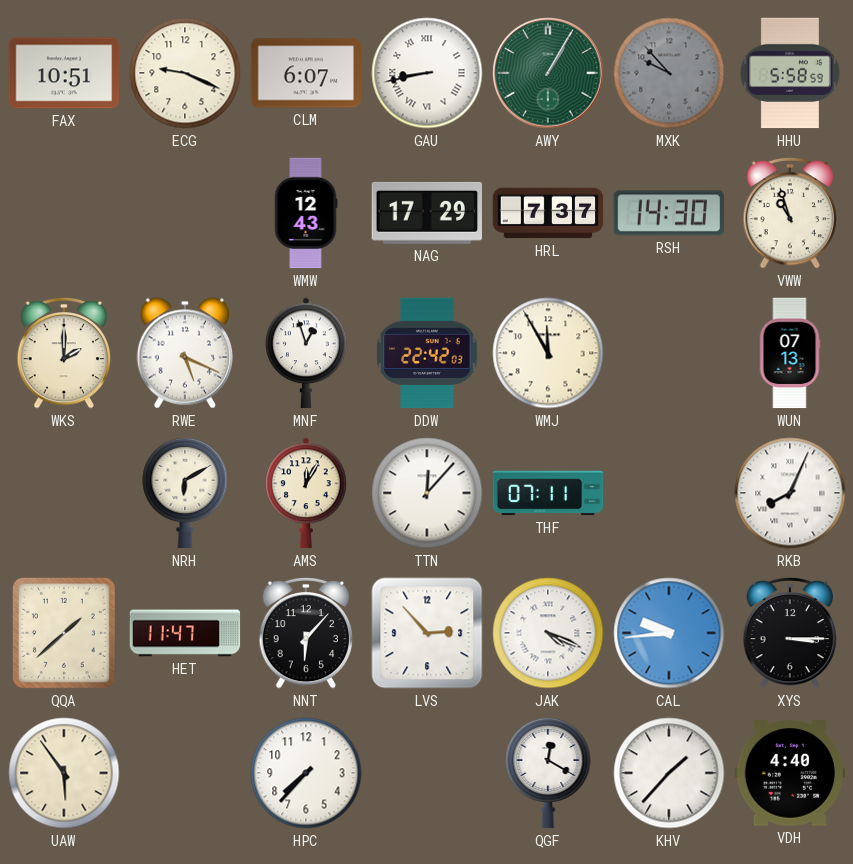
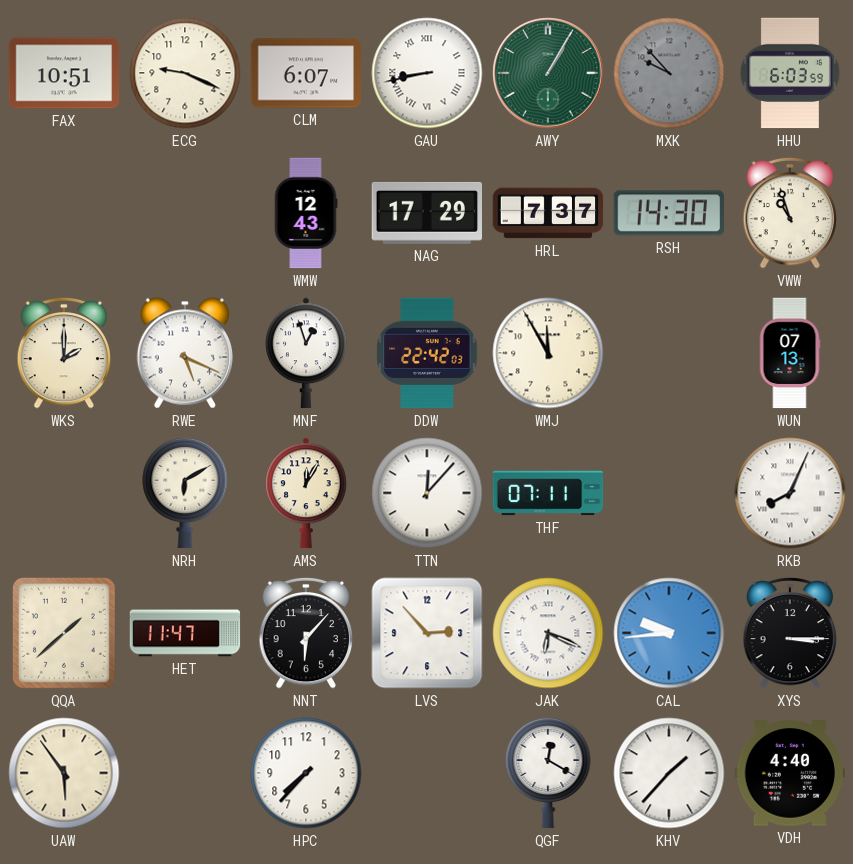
HHU: 5:58 -> 6:03 (790, 73)
JAK: 4:19 -> 6:19 (548, 633)
